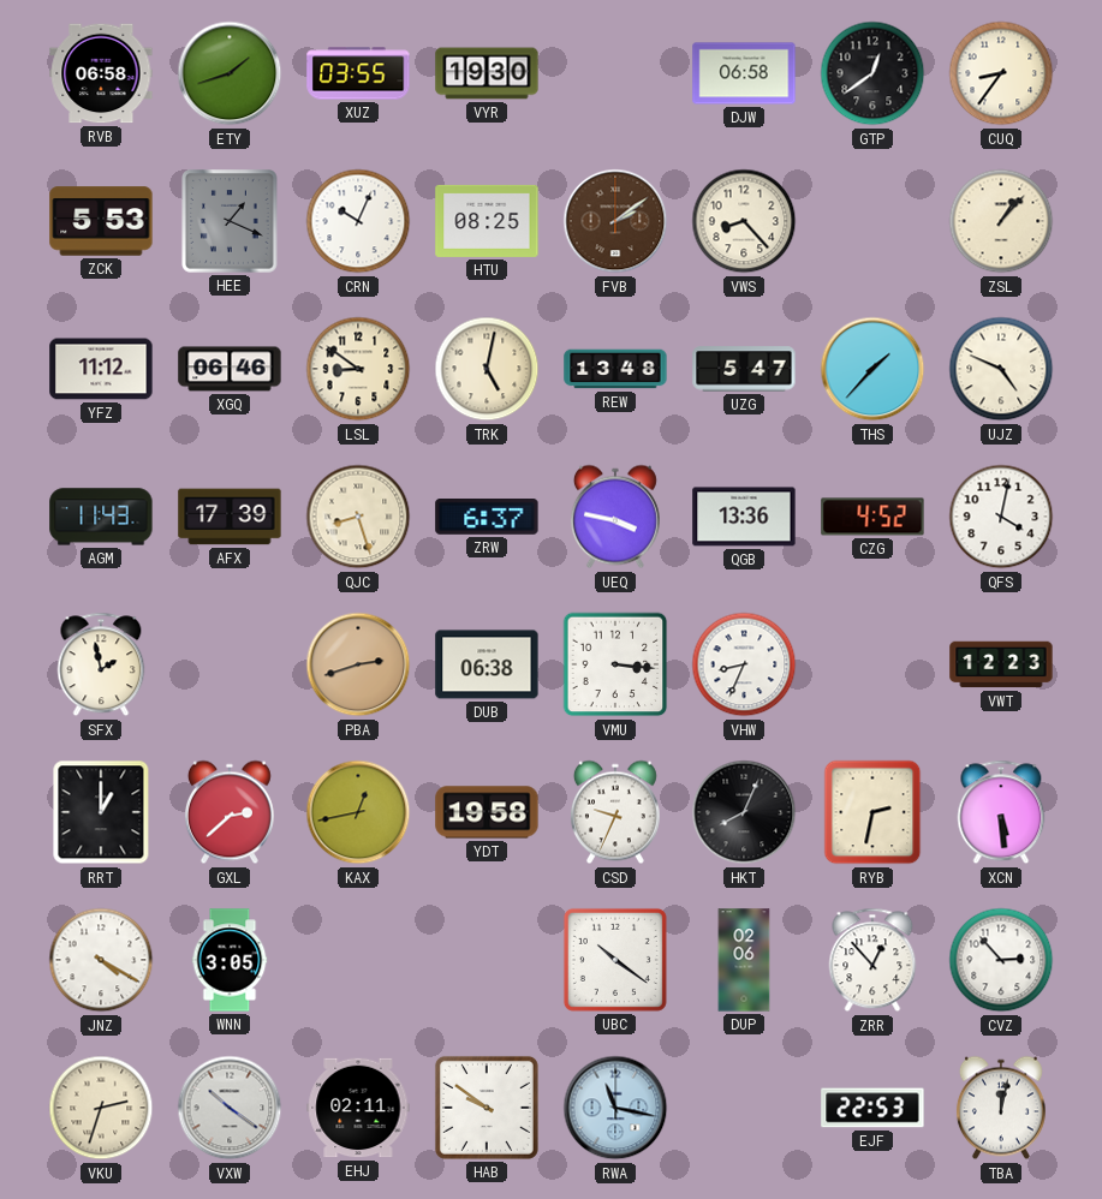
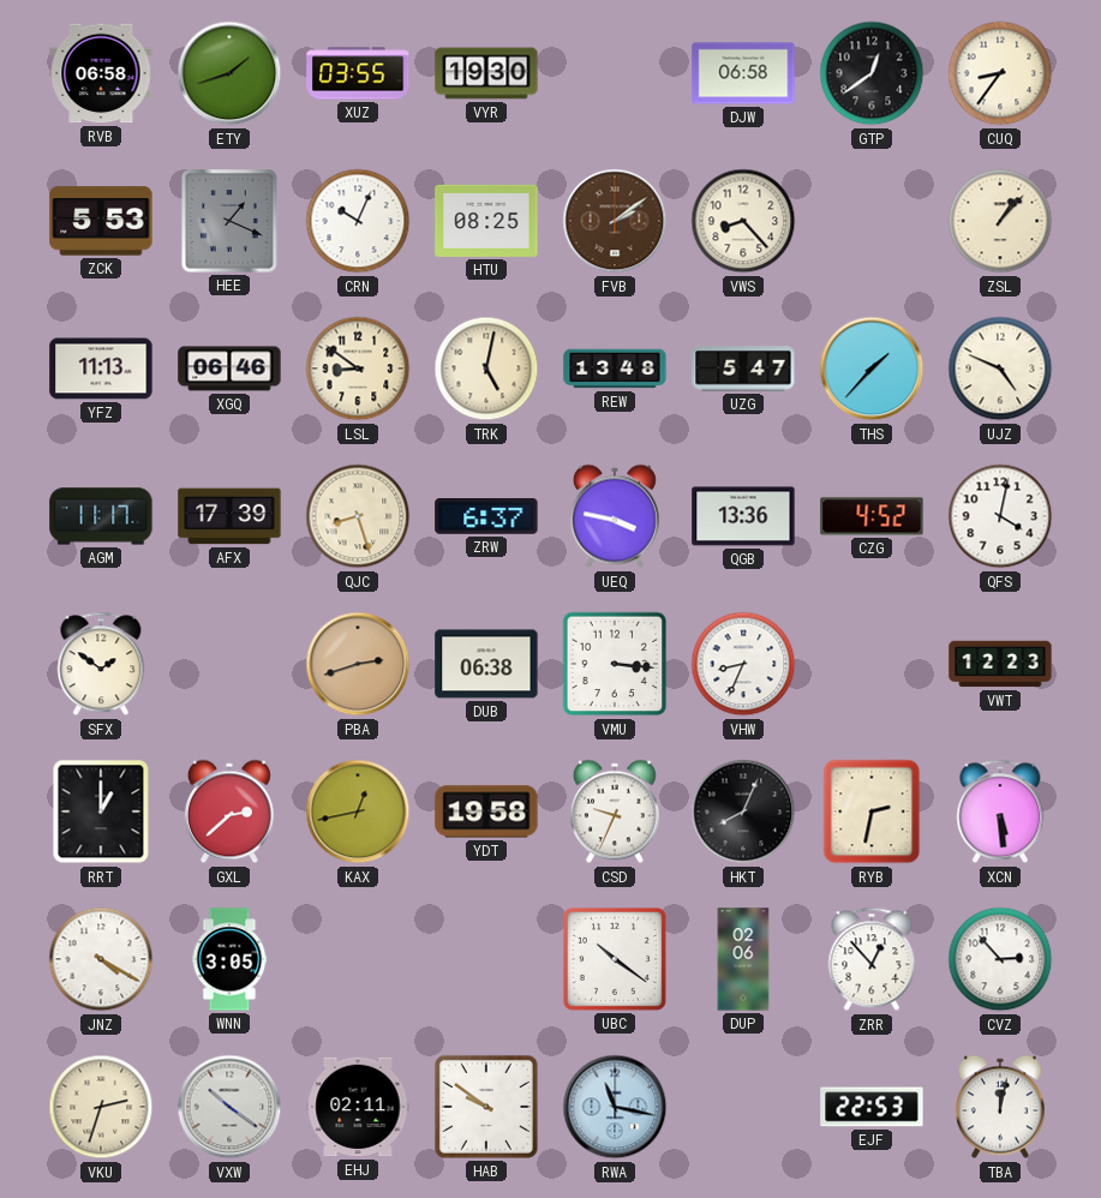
YFZ: 11:12 -> 11:13 (101, 369)
AGM: 11:43 -> 11:17 (101, 516)
SFX: 1:58 -> 1:51 (101, 664)
